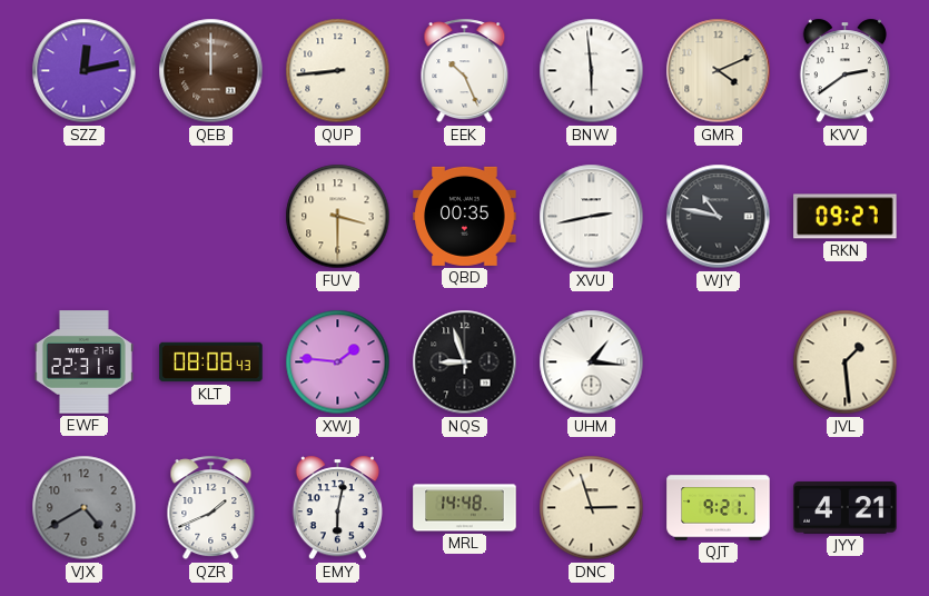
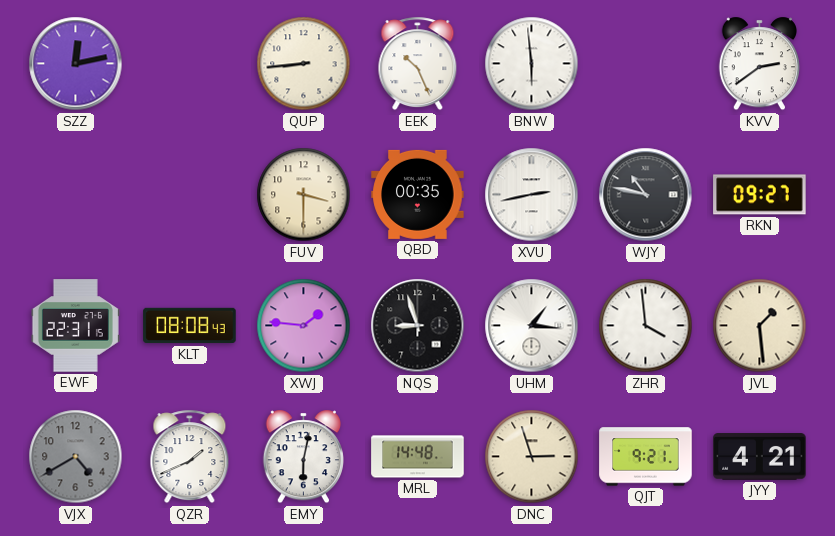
QEB: 12:00 -> none (211, 71)
GMR: 4:11 -> none (719, 71)
ZHR: none -> 3:59 (646, 326)
